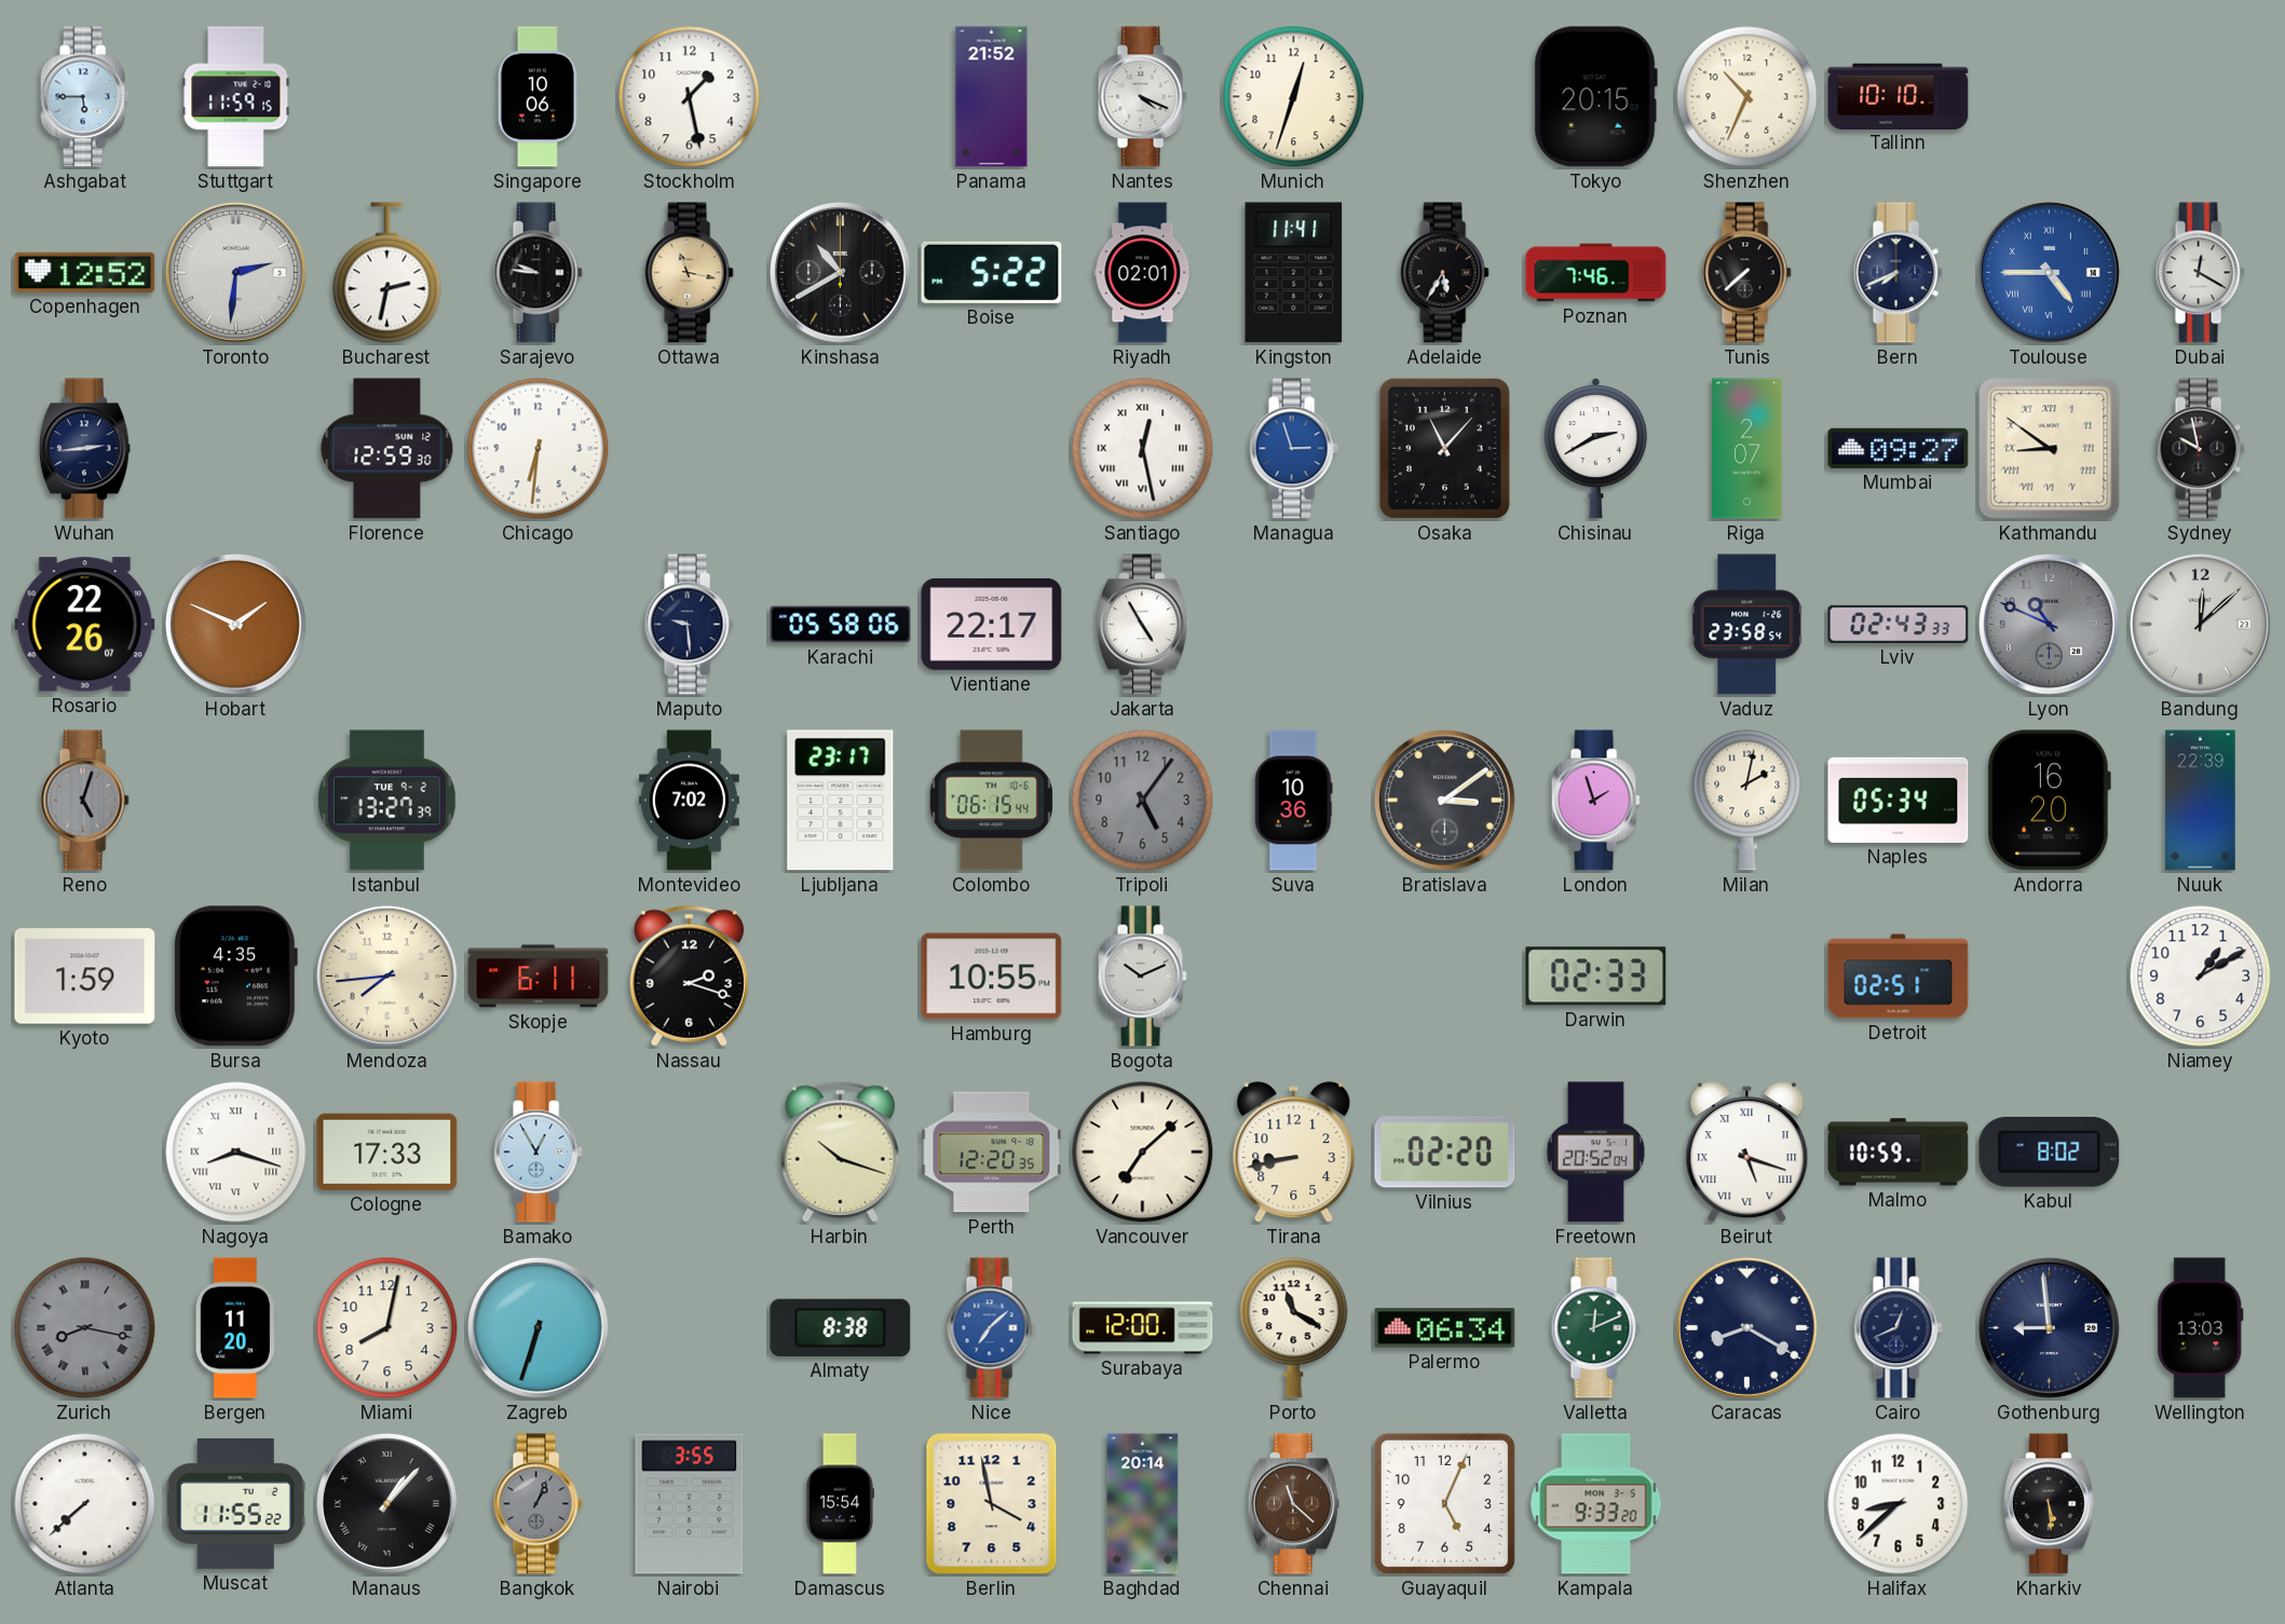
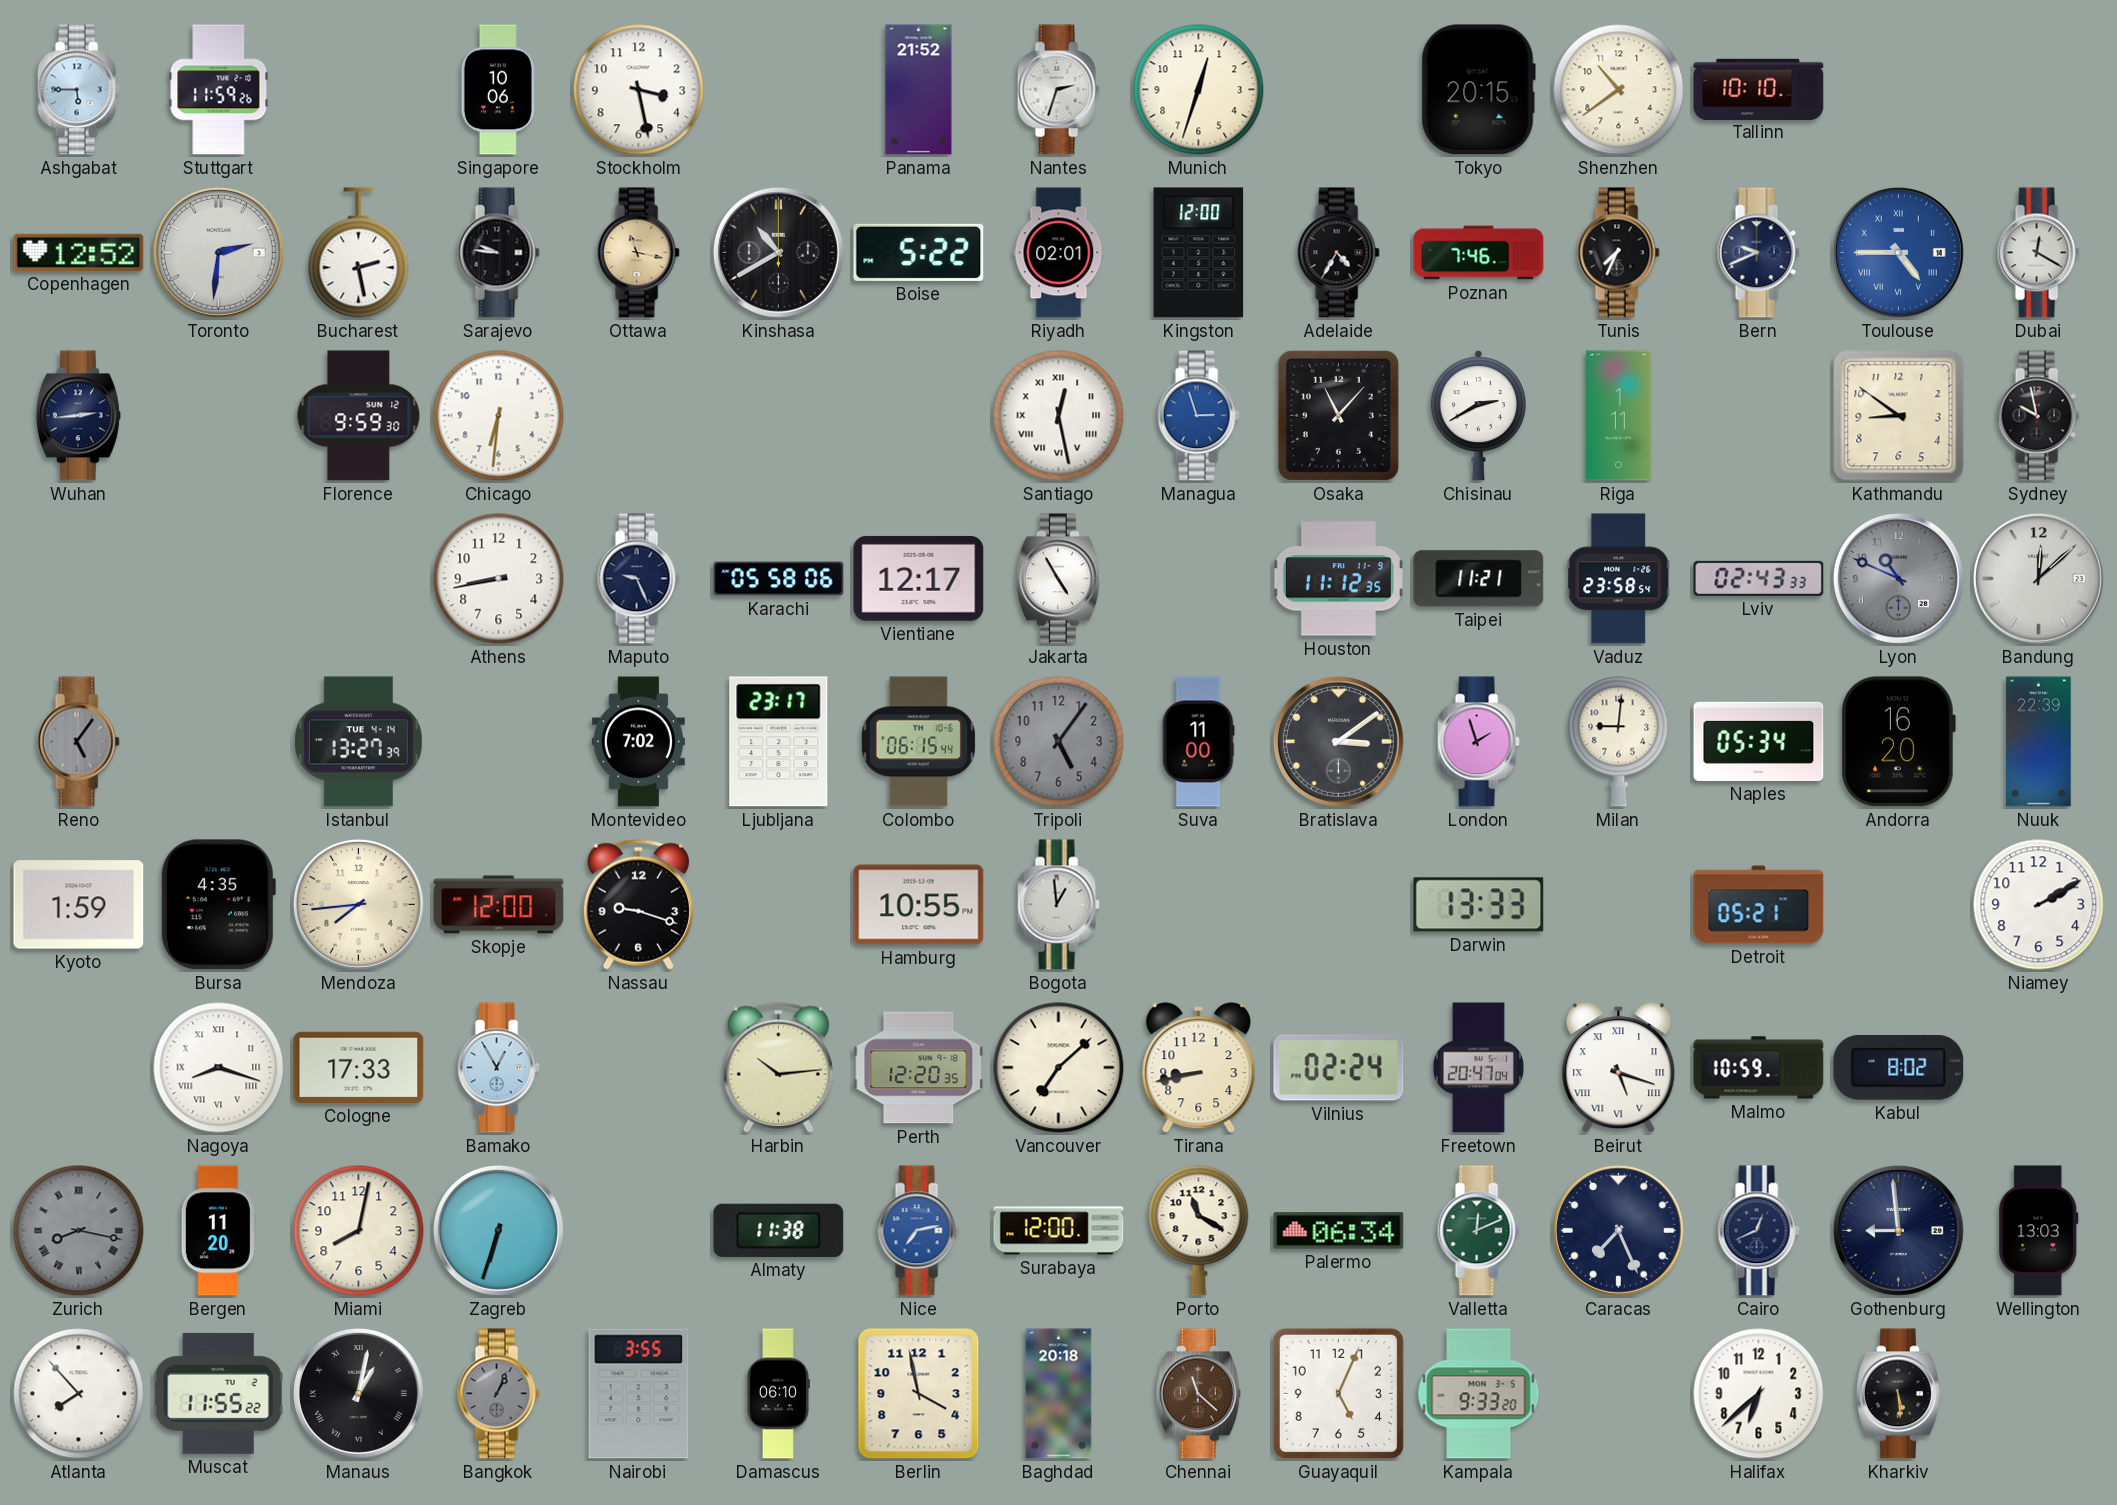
Stuttgart: 11:59:15 -> 11:59:26 (219, 90)
Stockholm: 1:28 -> 3:28 (639, 90)
Nantes: 4:19 -> 2:33 (1058, 90)
Shenzhen: 10:34 -> 10:39 (1619, 90)
Bucharest: 2:32 -> 2:28 (359, 253)
Kingston: 11:41 -> 12:00 (1199, 253)
Adelaide: 5:35 -> 4:35 (1338, 253)
Tunis: 7:38 -> 7:34 (1618, 253)
Bern: 7:41 -> 9:41 (1758, 253)
Florence: 12:59 -> 9:59 (359, 416)
Riga: 2:07 -> 1:11 (1619, 416)
Mumbai: 09:27 -> none (1899, 448)
Kathmandu numerals: Roman -> Arabic (1899, 416)
Rosario: 22:26 -> none (85, 625)
Hobart: 1:49 -> none (235, 624)
Athens: none -> 8:43 (499, 579)
Maputo: 9:29 -> 9:26 (638, 579)
Vientiane: 22:17 -> 12:17 (919, 578)
Houston: none -> 11:12 (1338, 579)
Taipei: none -> 11:21 (1479, 579)
Reno: 5:03 -> 5:06 (78, 742)
Istanbul date: TUE 9-2 -> TUE 4-14 (358, 742)
Suva: 10:36 -> 11:00 (1198, 742)
Milan: 2:02 -> 9:01 (1619, 742)
Skopje: 6:11 -> 12:00 (499, 905)
Nassau: 2:18 -> 9:18 (638, 904)
Bogota: 10:11 -> 12:59 (1058, 905)
Darwin: 02:33 -> 13:33 (1479, 905)
Detroit: 02:51 -> 05:21 (1759, 905)
Niamey: 1:10 -> 2:10 (2039, 905)
Harbin: 10:18 -> 10:14 (778, 1067)
Vilnius: 02:20 -> 02:24 (1339, 1068)
Freetown: 20:52 -> 20:47 (1478, 1068)
Almaty: 8:38 -> 11:38 (779, 1230)
Nice: 7:08 -> 7:13 (918, 1231)
Caracas: 8:20 -> 7:26 (1618, 1230)
Atlanta: 7:38 -> 7:53 (79, 1394)
Manaus: 1:07 -> 1:02 (358, 1393)
Damascus: 15:54 -> 06:10 (778, 1394)
Baghdad: 20:14 -> 20:18 (1059, 1394)
Halifax: 8:38 -> 6:38 (1759, 1394)
